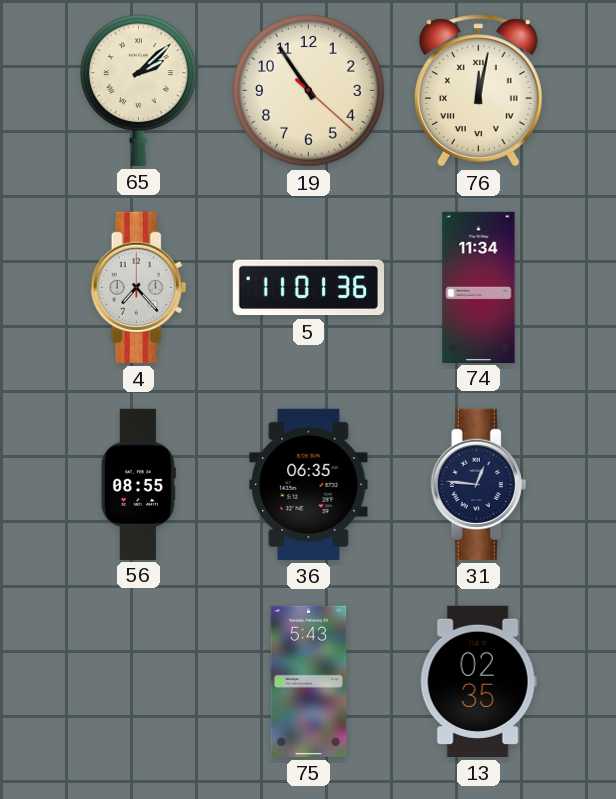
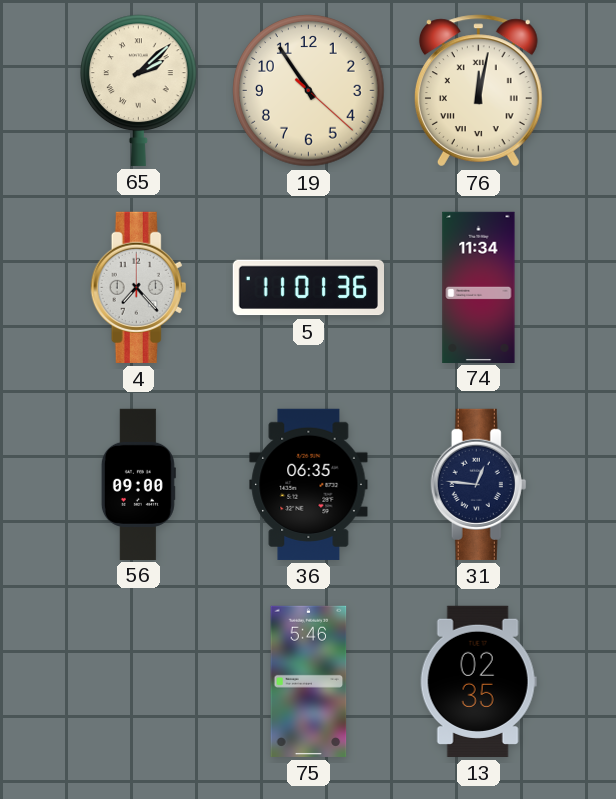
56: 08:55 -> 09:00 (138, 484)
75: 5:43 -> 5:46 (309, 681)
